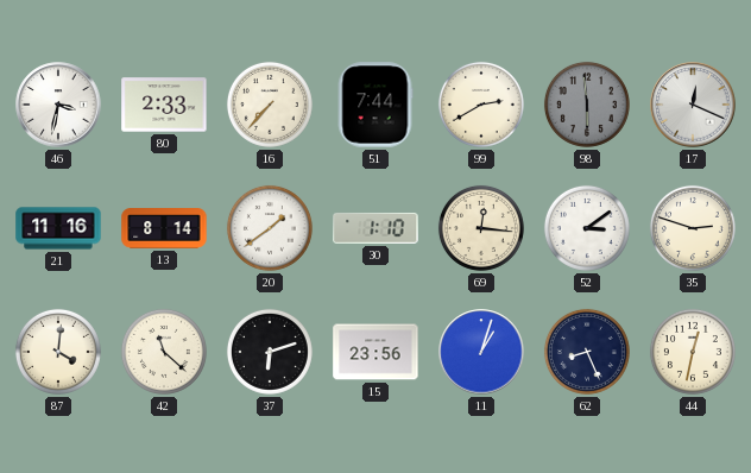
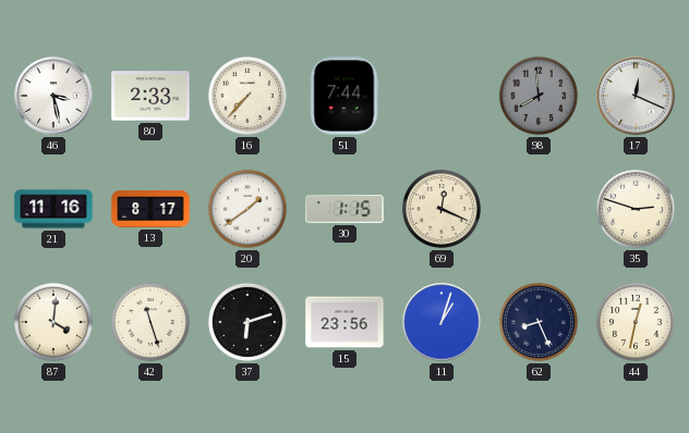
46: 3:32 -> 3:28 (53, 96)
99: 2:40 -> none (481, 105)
98: 5:59 -> 7:59 (539, 96)
13: 8:14 -> 8:17 (150, 210)
30: 1:10 -> 1:15 (344, 209)
69: 12:16 -> 12:19 (442, 209)
52: 3:09 -> none (587, 228)
42: 11:22 -> 11:27 (150, 322)
